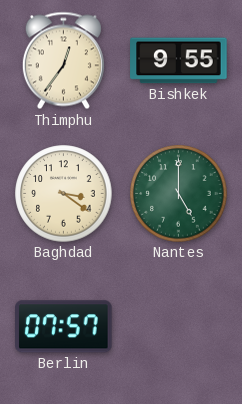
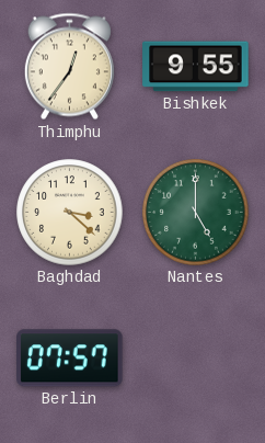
Baghdad: 3:21 -> 3:22 (70, 213)
